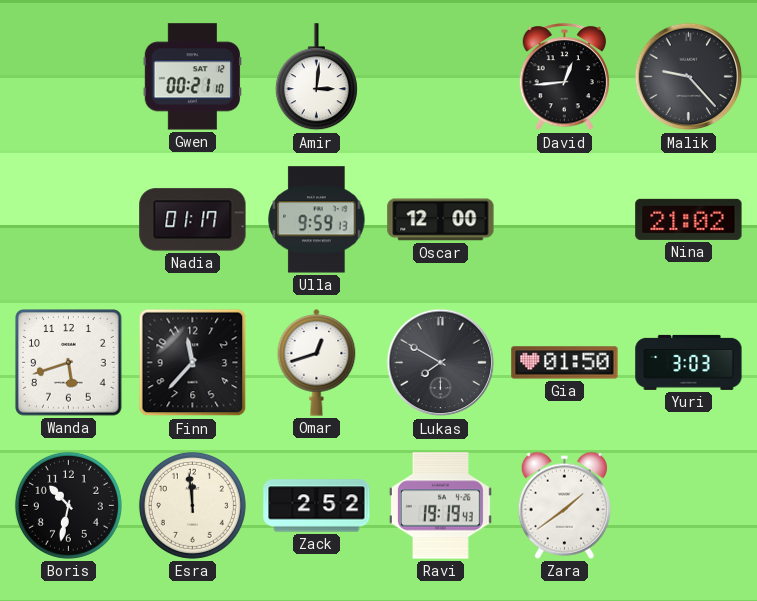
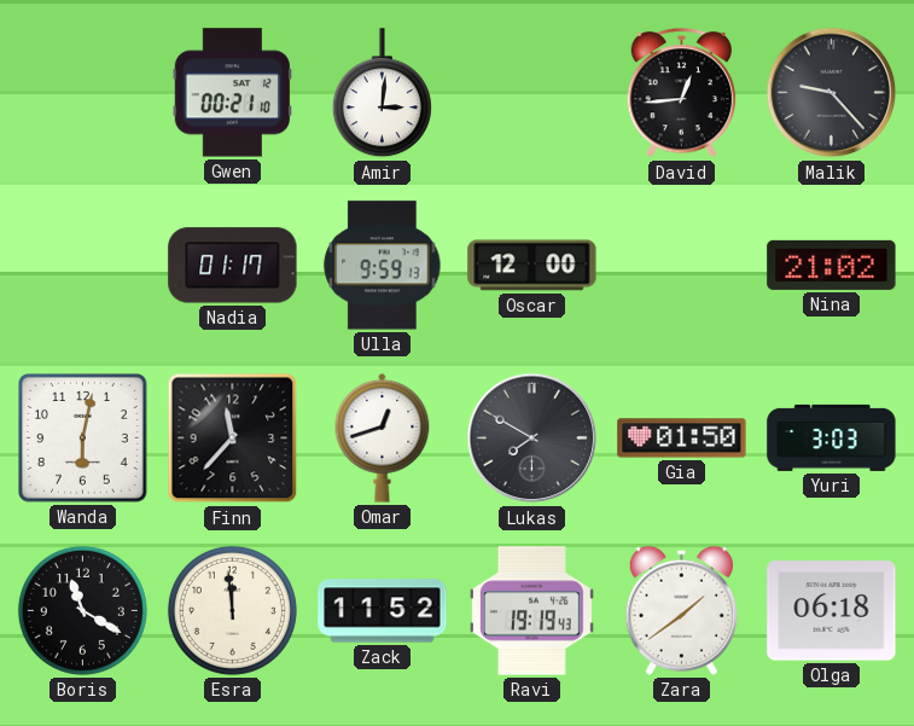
Wanda: 5:42 -> 6:02 (83, 438)
Boris: 10:32 -> 11:20 (82, 610)
Zack: 2:52 -> 11:52 (383, 611)
Olga: none -> 06:18 (832, 611)
